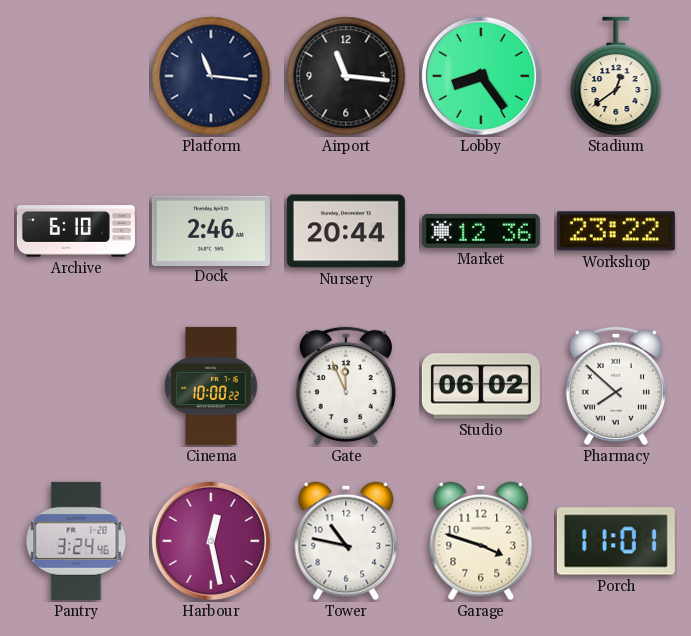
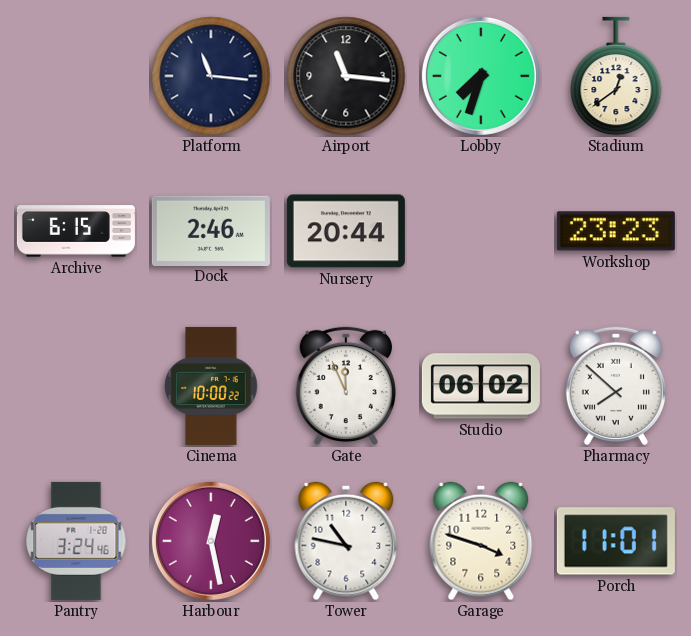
Lobby: 8:24 -> 7:33 (481, 76)
Archive: 6:10 -> 6:15 (76, 231)
Market: 12:36 -> none (481, 231)
Workshop: 23:22 -> 23:23 (616, 231)
